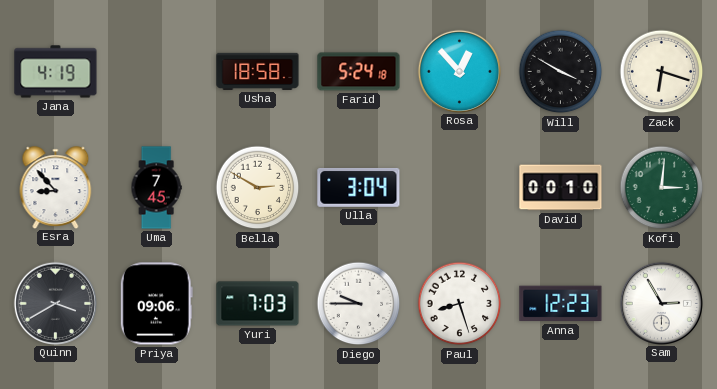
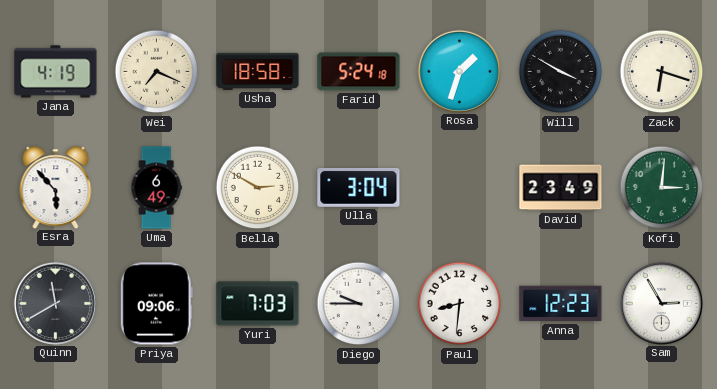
Wei: none -> 7:19 (157, 72)
Rosa: 12:53 -> 1:33 (459, 71)
Esra: 8:53 -> 5:53 (56, 187)
Uma: 7:45 -> 6:49 (156, 188)
David: 00:10 -> 23:49 (561, 188)
Quinn: 3:40 -> 11:40 (55, 303)
Paul: 8:27 -> 8:31 (460, 304)
